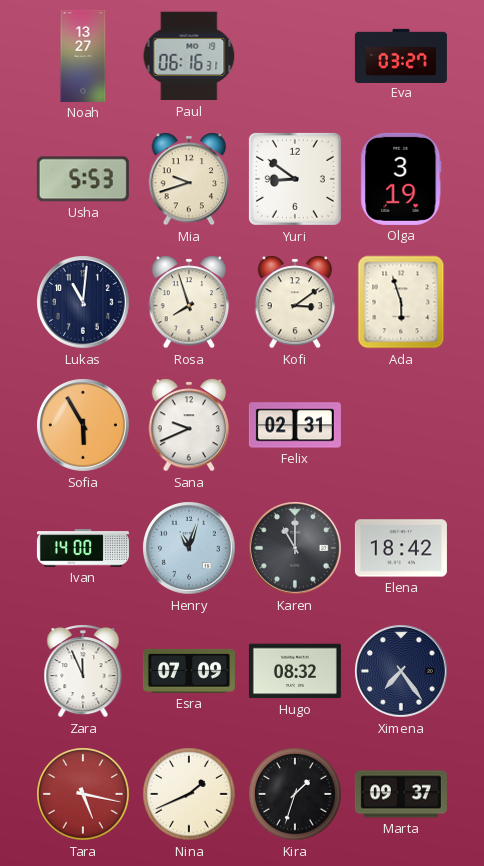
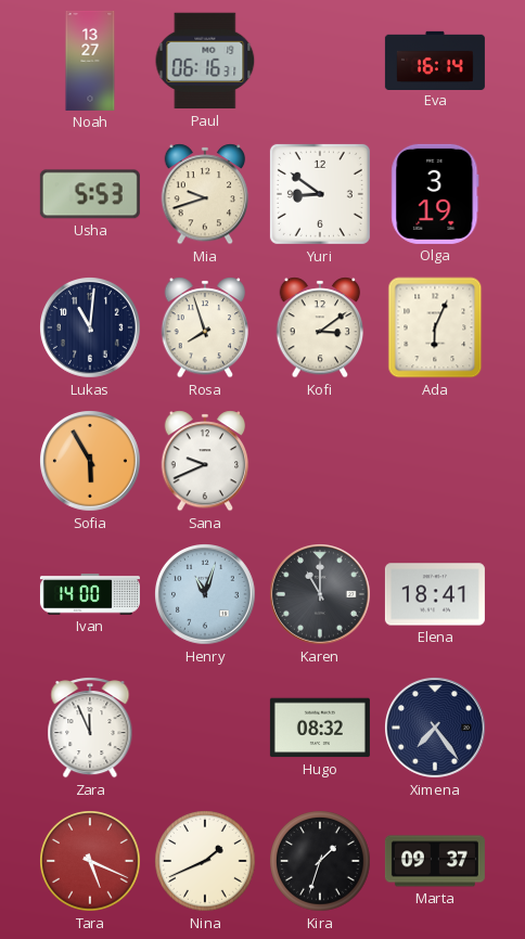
Eva: 03:27 -> 16:14 (435, 60)
Ada: 5:57 -> 6:04 (435, 327)
Felix: 02:31 -> none (295, 425)
Elena: 18:42 -> 18:41 (435, 594)
Esra: 07:09 -> none (189, 671)
Tara: 5:17 -> 5:19 (90, 861)
